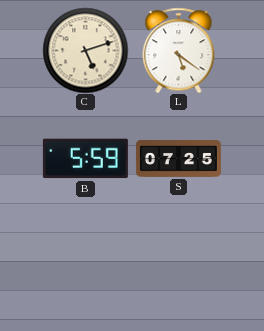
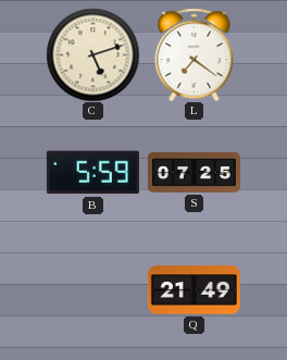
L: 5:21 -> 7:21 (195, 54)
Q: none -> 21:49 (194, 290)
